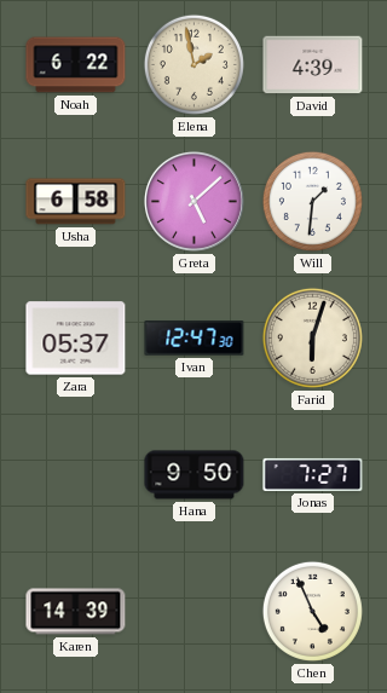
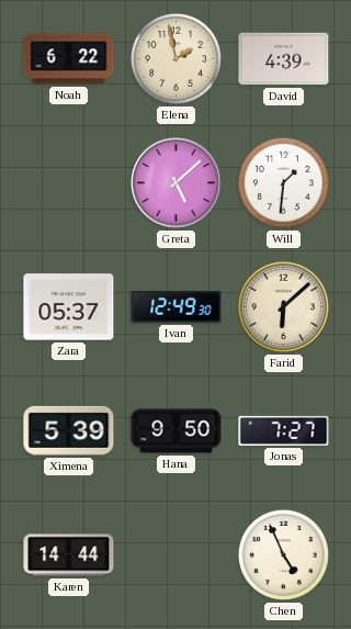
Usha: 6:58 -> none (76, 202)
Ivan: 12:47 -> 12:49 (177, 307)
Farid: 6:03 -> 6:08 (283, 306)
Ximena: none -> 5:39 (69, 430)
Karen: 14:39 -> 14:44 (69, 555)
